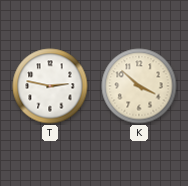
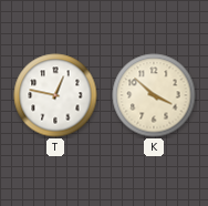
T: 2:47 -> 12:47 (55, 95)
